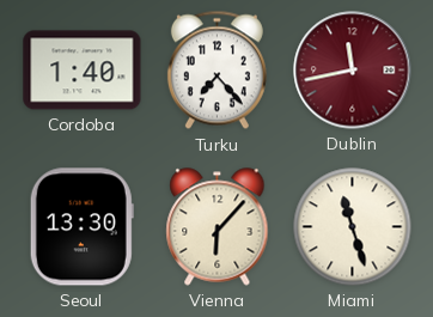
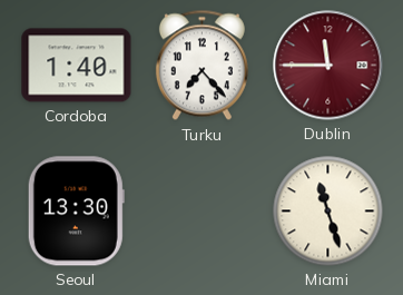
Dublin: 11:43 -> 11:45 (328, 66)
Vienna: 6:07 -> none (218, 227)
